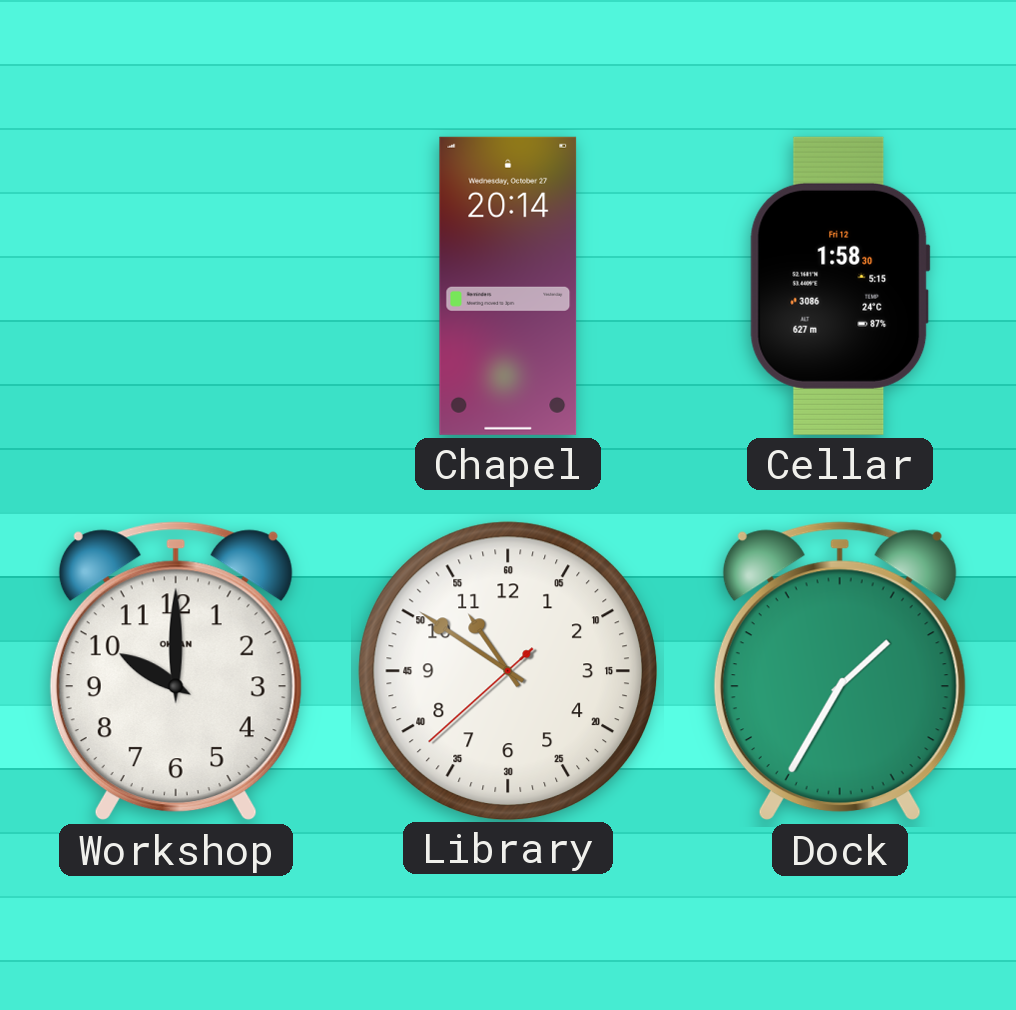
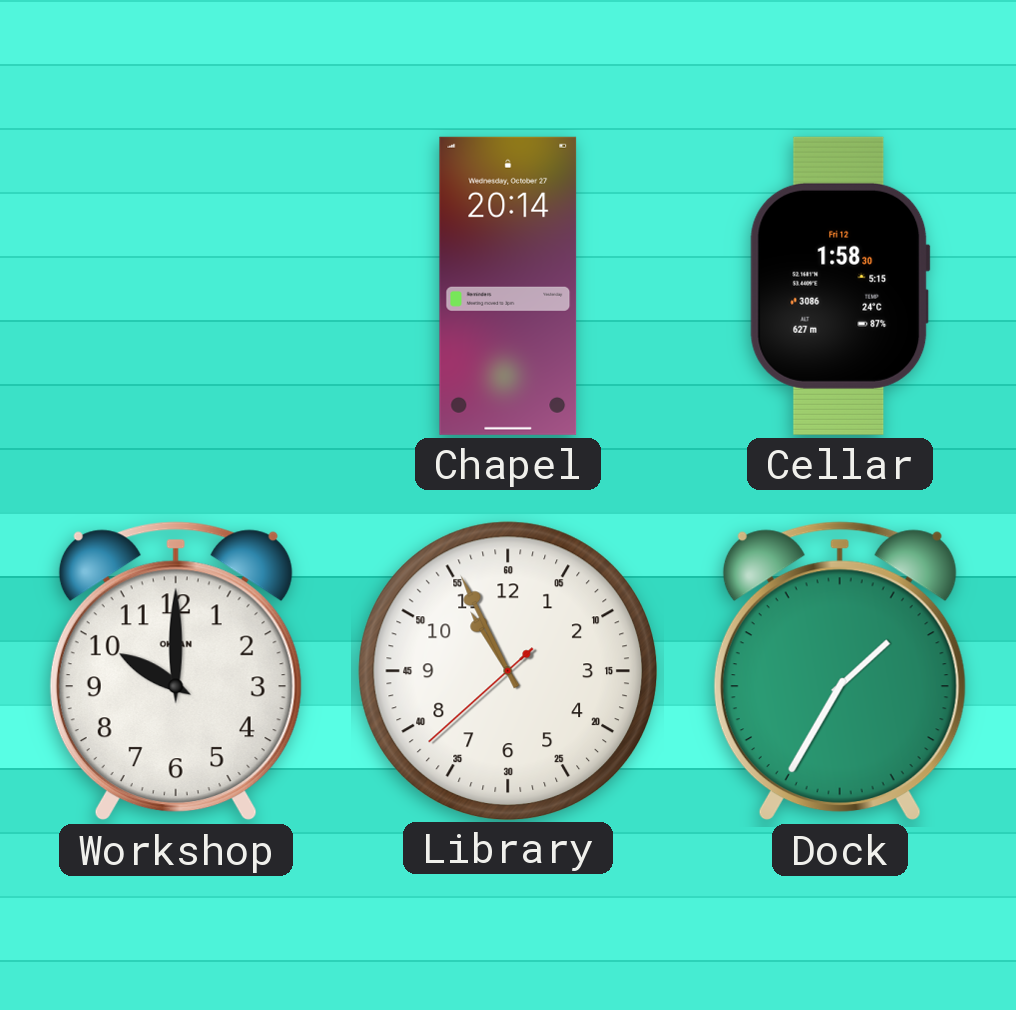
Library: 10:50 -> 10:55 (507, 670)
